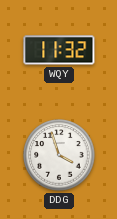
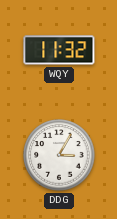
DDG: 3:57 -> 3:05 (59, 155)
